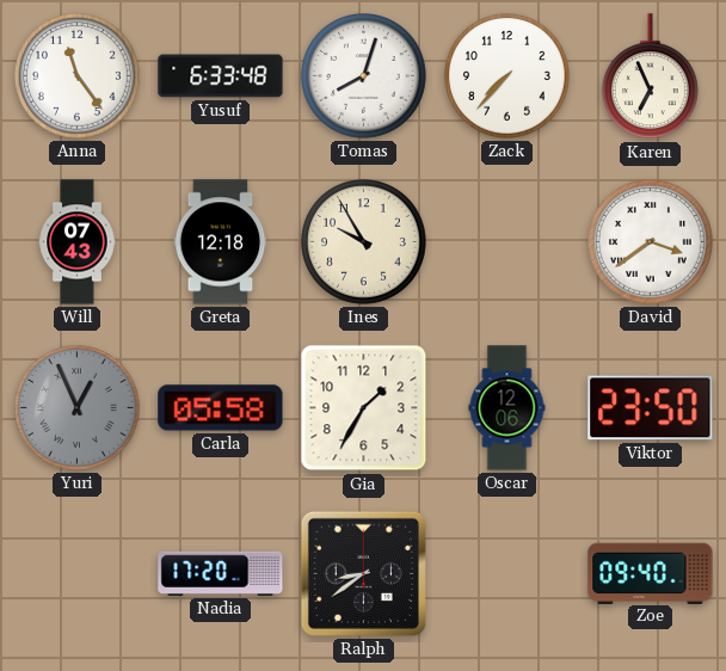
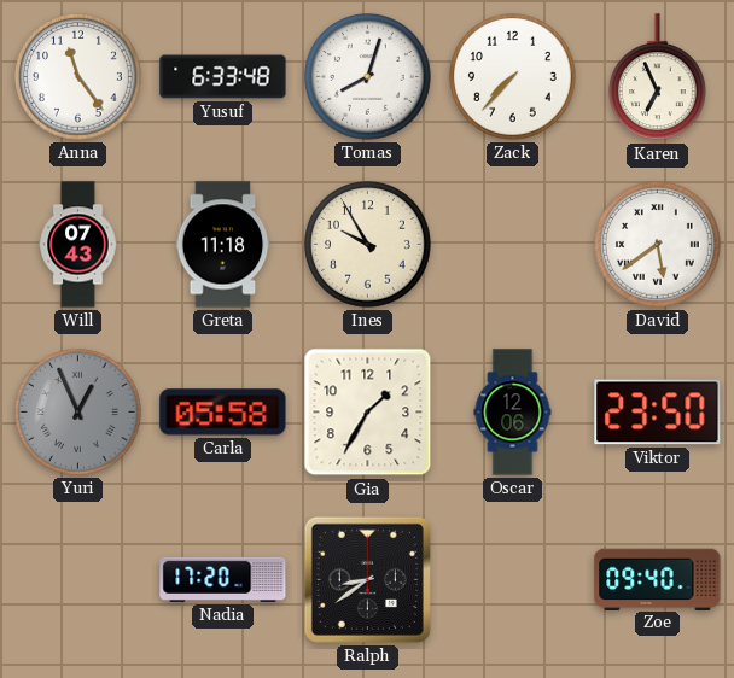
Greta: 12:18 -> 11:18 (223, 245)
David: 3:39 -> 5:39 (658, 245)
